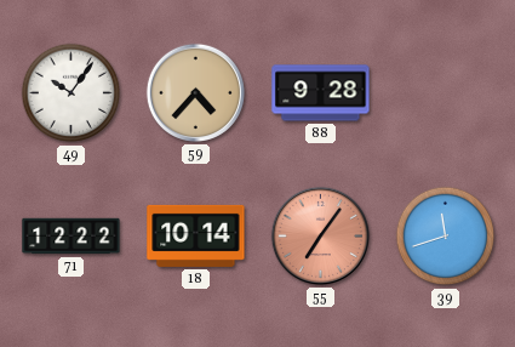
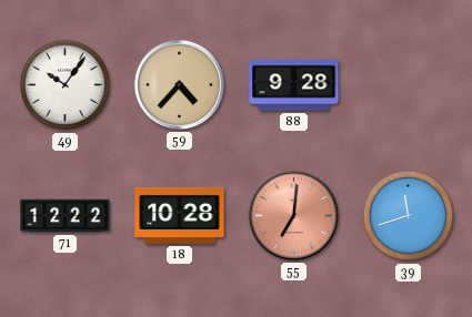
18: 10:14 -> 10:28 (180, 215)
55: 7:06 -> 7:01 (293, 215)
